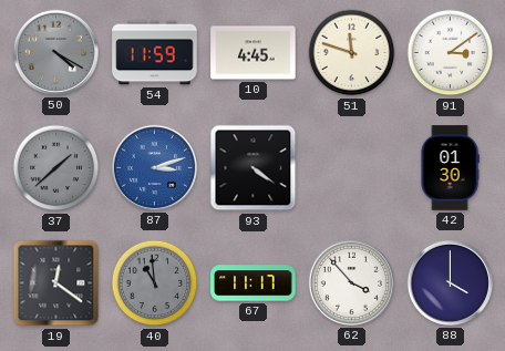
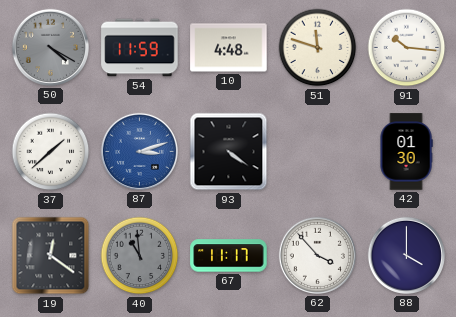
10: 4:45 -> 4:48 (229, 48)
91: 3:09 -> 10:16 (407, 48)
37 dial: grey -> white (51, 152)
